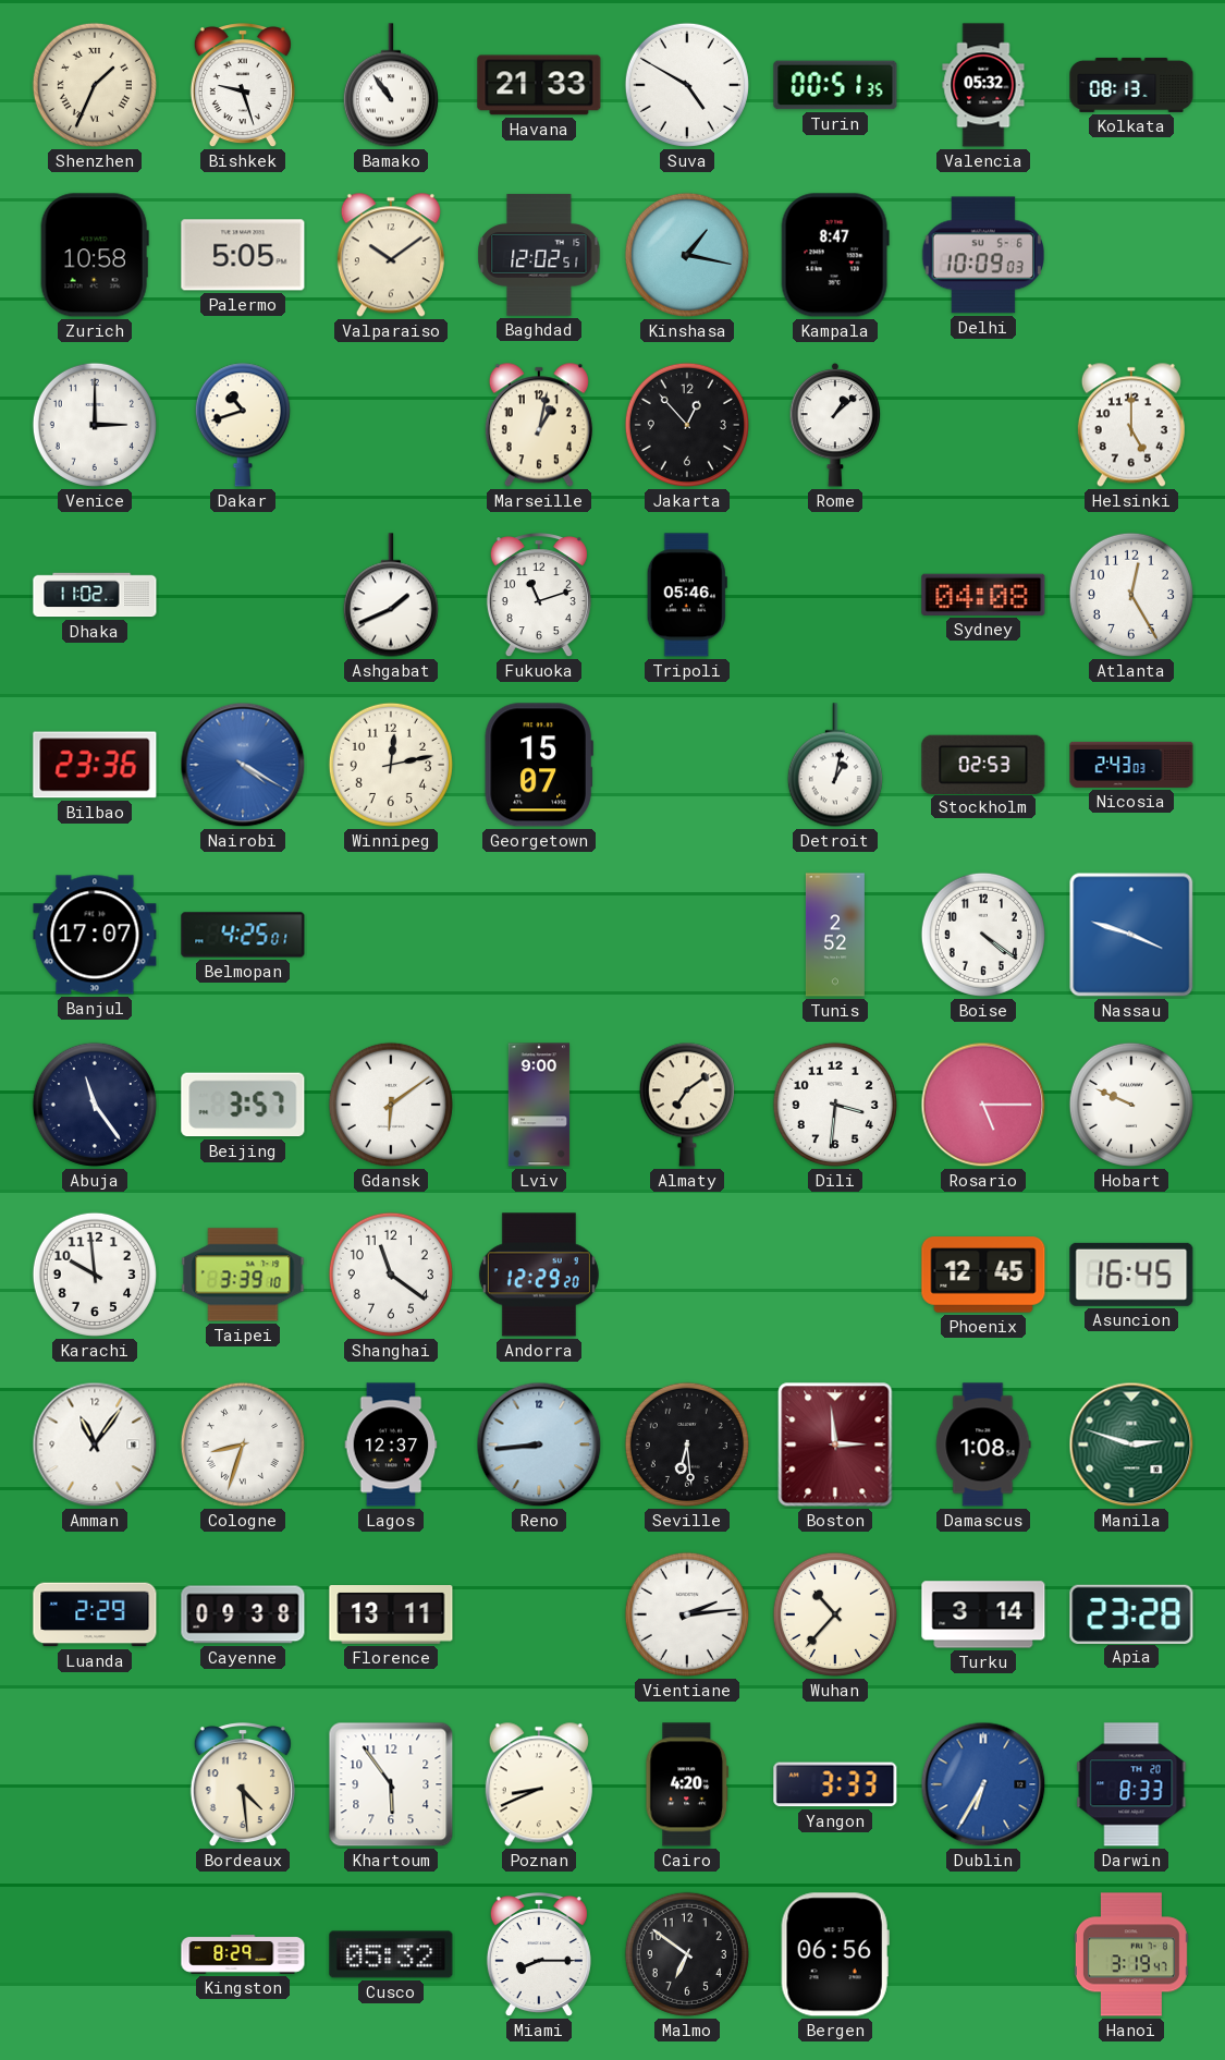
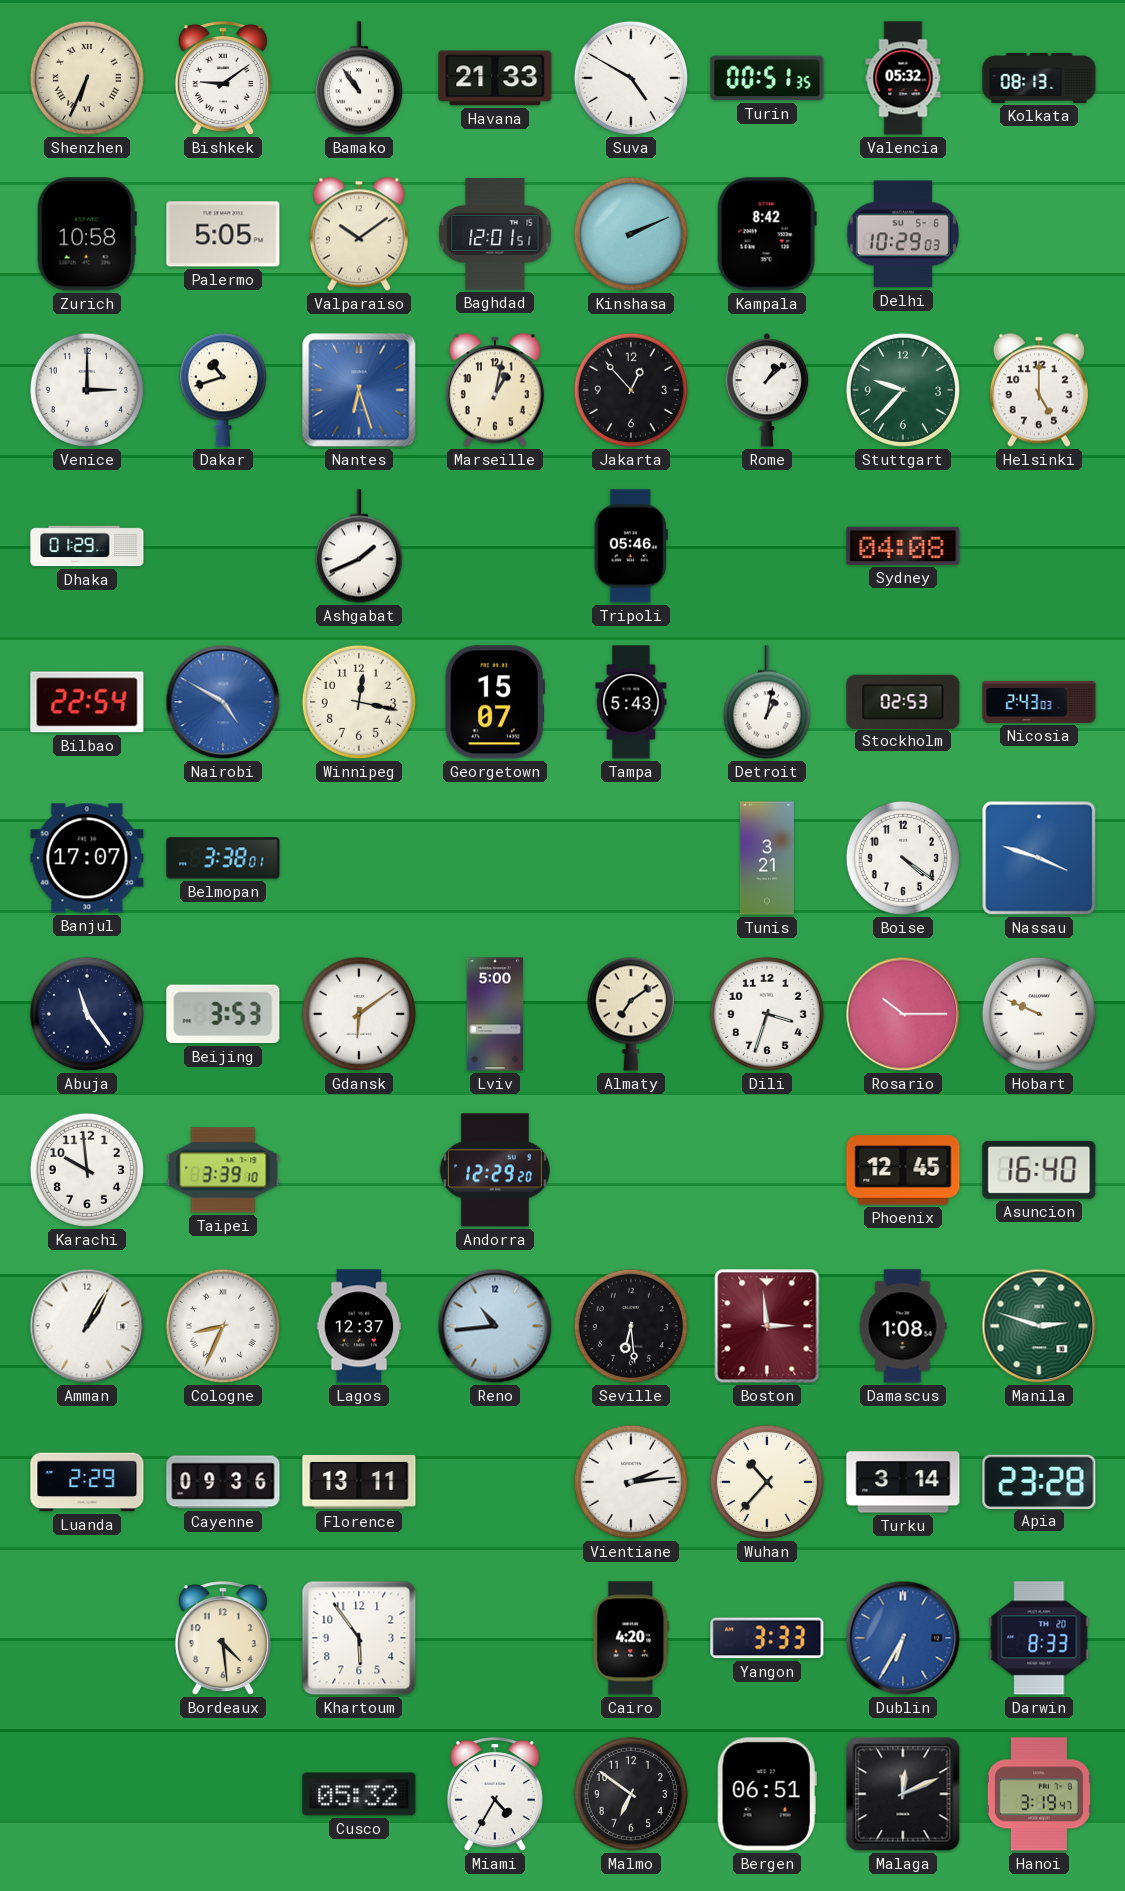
Shenzhen: 1:34 -> 6:34 (87, 78)
Bishkek: 9:27 -> 9:09 (223, 79)
Baghdad: 12:02 -> 12:01 (495, 234)
Kinshasa: 1:17 -> 2:11 (631, 234)
Kampala: 8:47 -> 8:42 (767, 234)
Delhi: 10:09 -> 10:29 (903, 234)
Nantes: none -> 6:27 (359, 390)
Stuttgart: none -> 9:37 (903, 390)
Dhaka: 11:02 -> 01:29 (87, 546)
Fukuoka: 11:12 -> none (539, 596)
Atlanta: 12:25 -> none (1131, 595)
Bilbao: 23:36 -> 22:54 (87, 702)
Nairobi: 4:20 -> 4:50 (223, 702)
Winnipeg: 12:13 -> 12:17 (359, 702)
Tampa: none -> 5:43 (631, 702)
Belmopan: 4:25 -> 3:38 (223, 858)
Tunis: 2:52 -> 3:21 (767, 858)
Beijing: 3:57 -> 3:53 (223, 1014)
Lviv: 9:00 -> 5:00 (495, 1014)
Dili: 3:31 -> 3:33 (767, 1014)
Rosario: 5:15 -> 10:15 (903, 1014)
Shanghai: 11:21 -> none (391, 1275)
Asuncion: 16:45 -> 16:40 (1039, 1170)
Amman: 11:06 -> 1:05 (87, 1326)
Cologne: 8:33 -> 8:34 (223, 1326)
Reno: 8:44 -> 10:44 (495, 1326)
Cayenne: 09:38 -> 09:36 (223, 1482)
Poznan: 8:41 -> none (539, 1784)
Kingston: 8:29 -> none (243, 1954)
Miami: 8:15 -> 4:35 (495, 1795)
Bergen: 06:56 -> 06:51 (767, 1794)
Malaga: none -> 12:11 (903, 1794)
